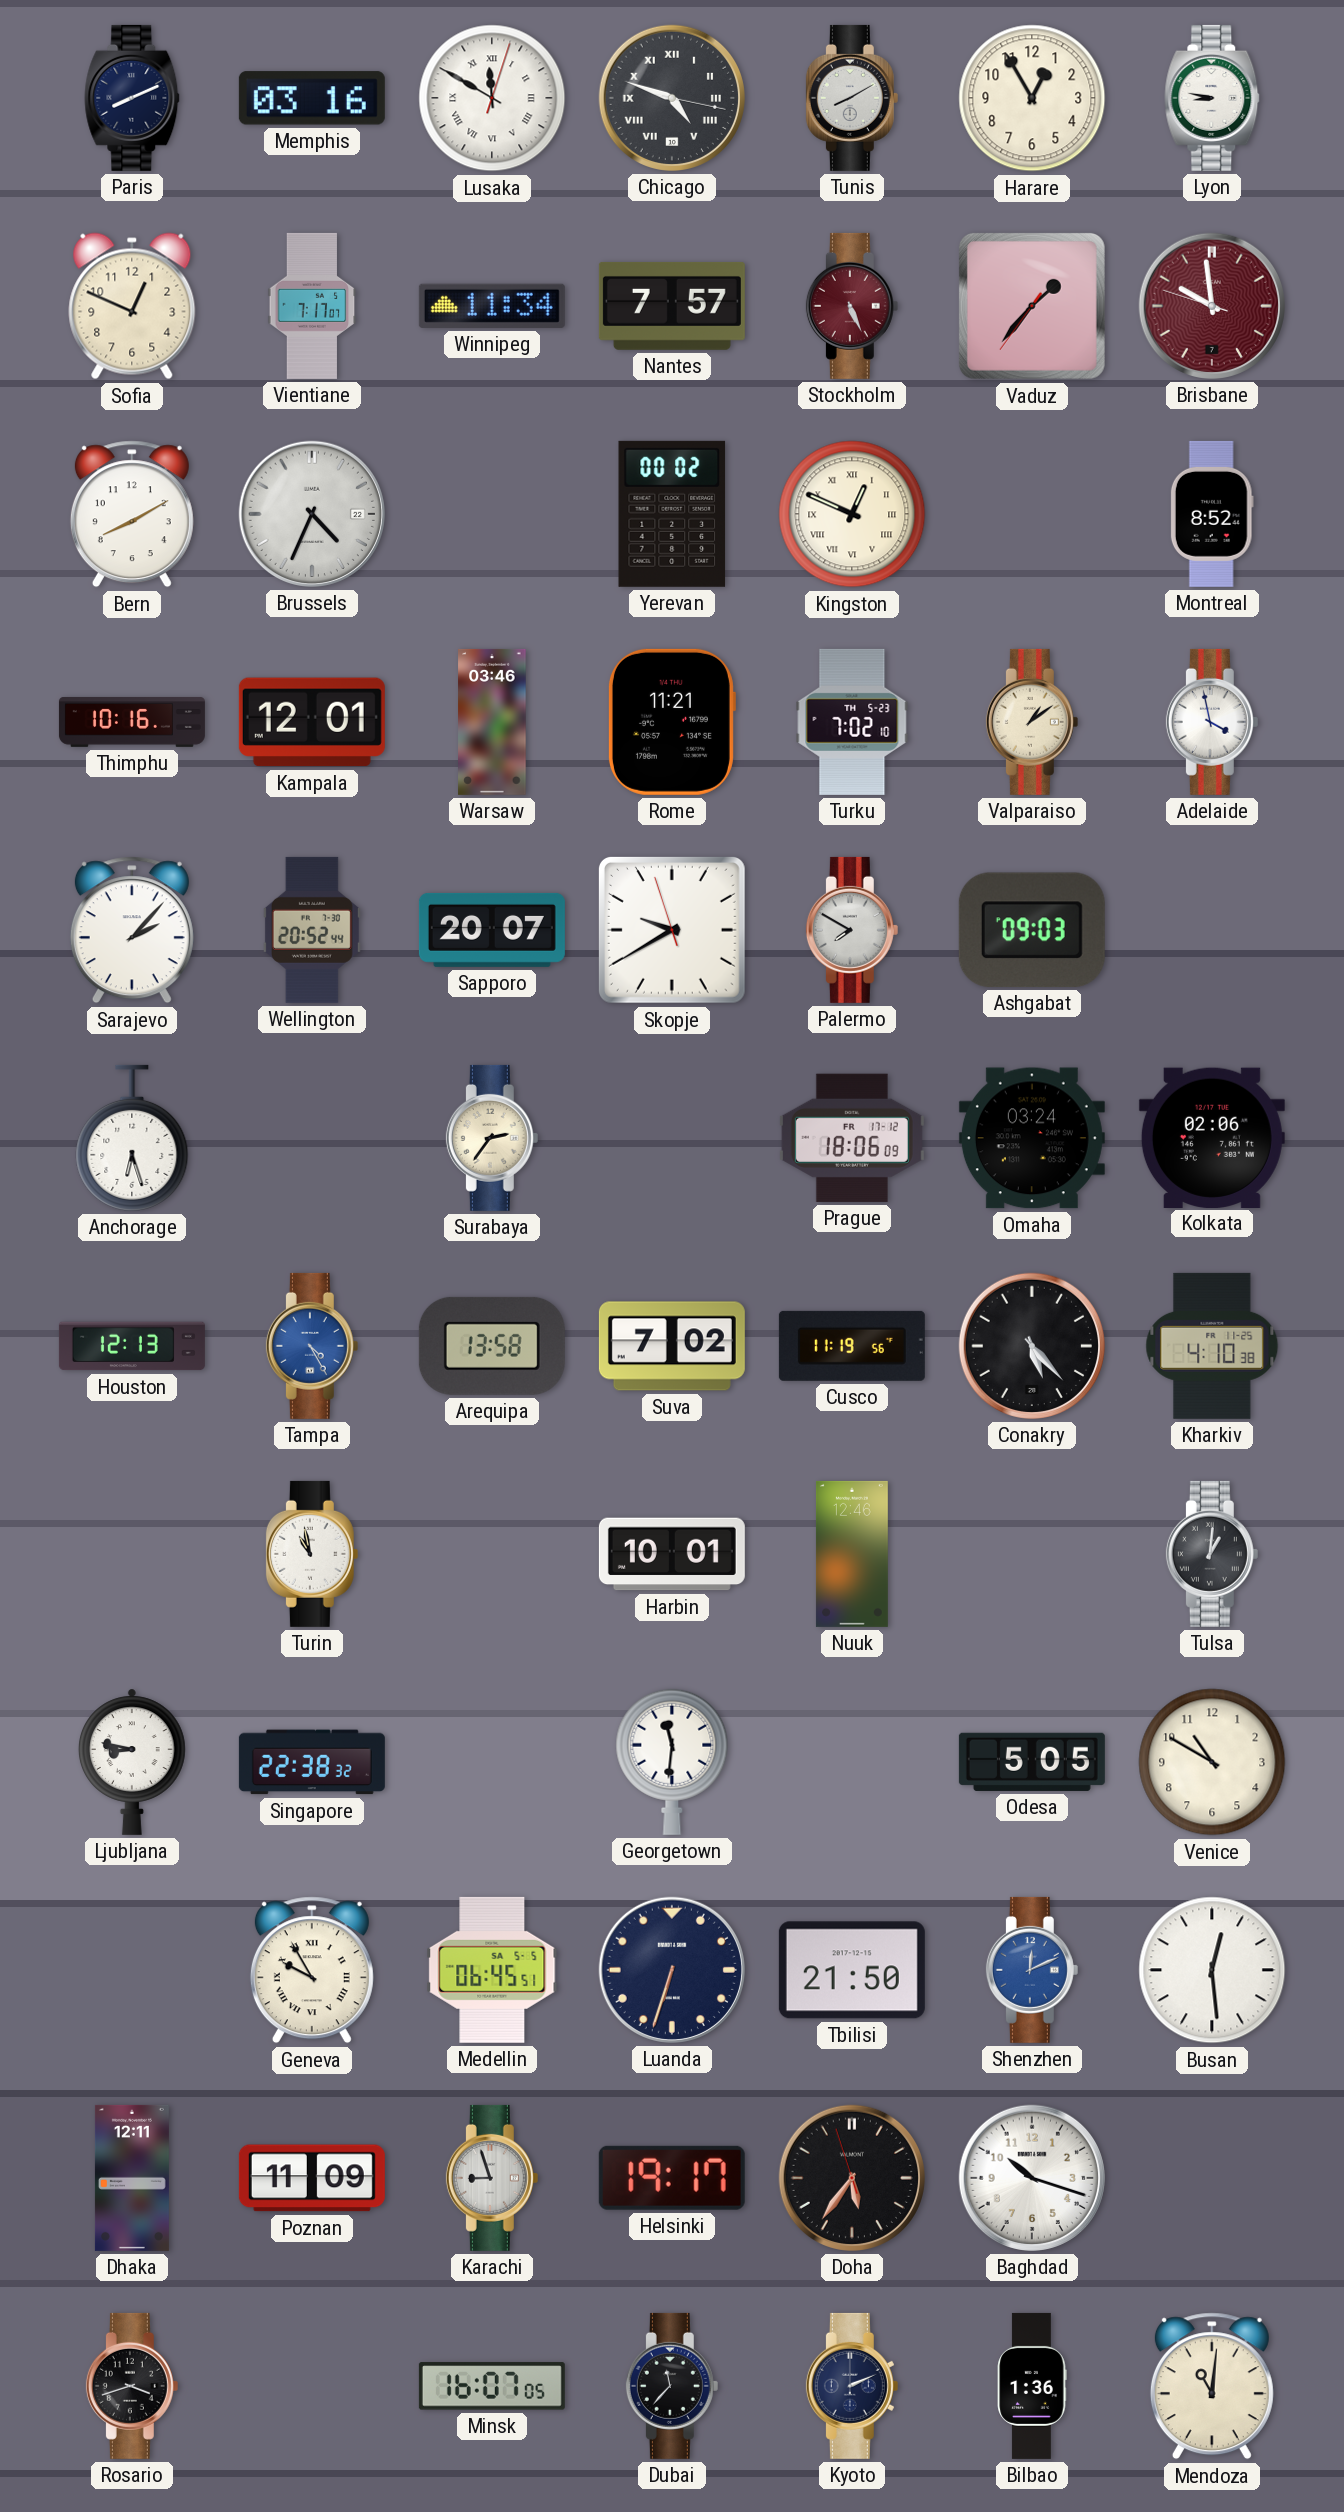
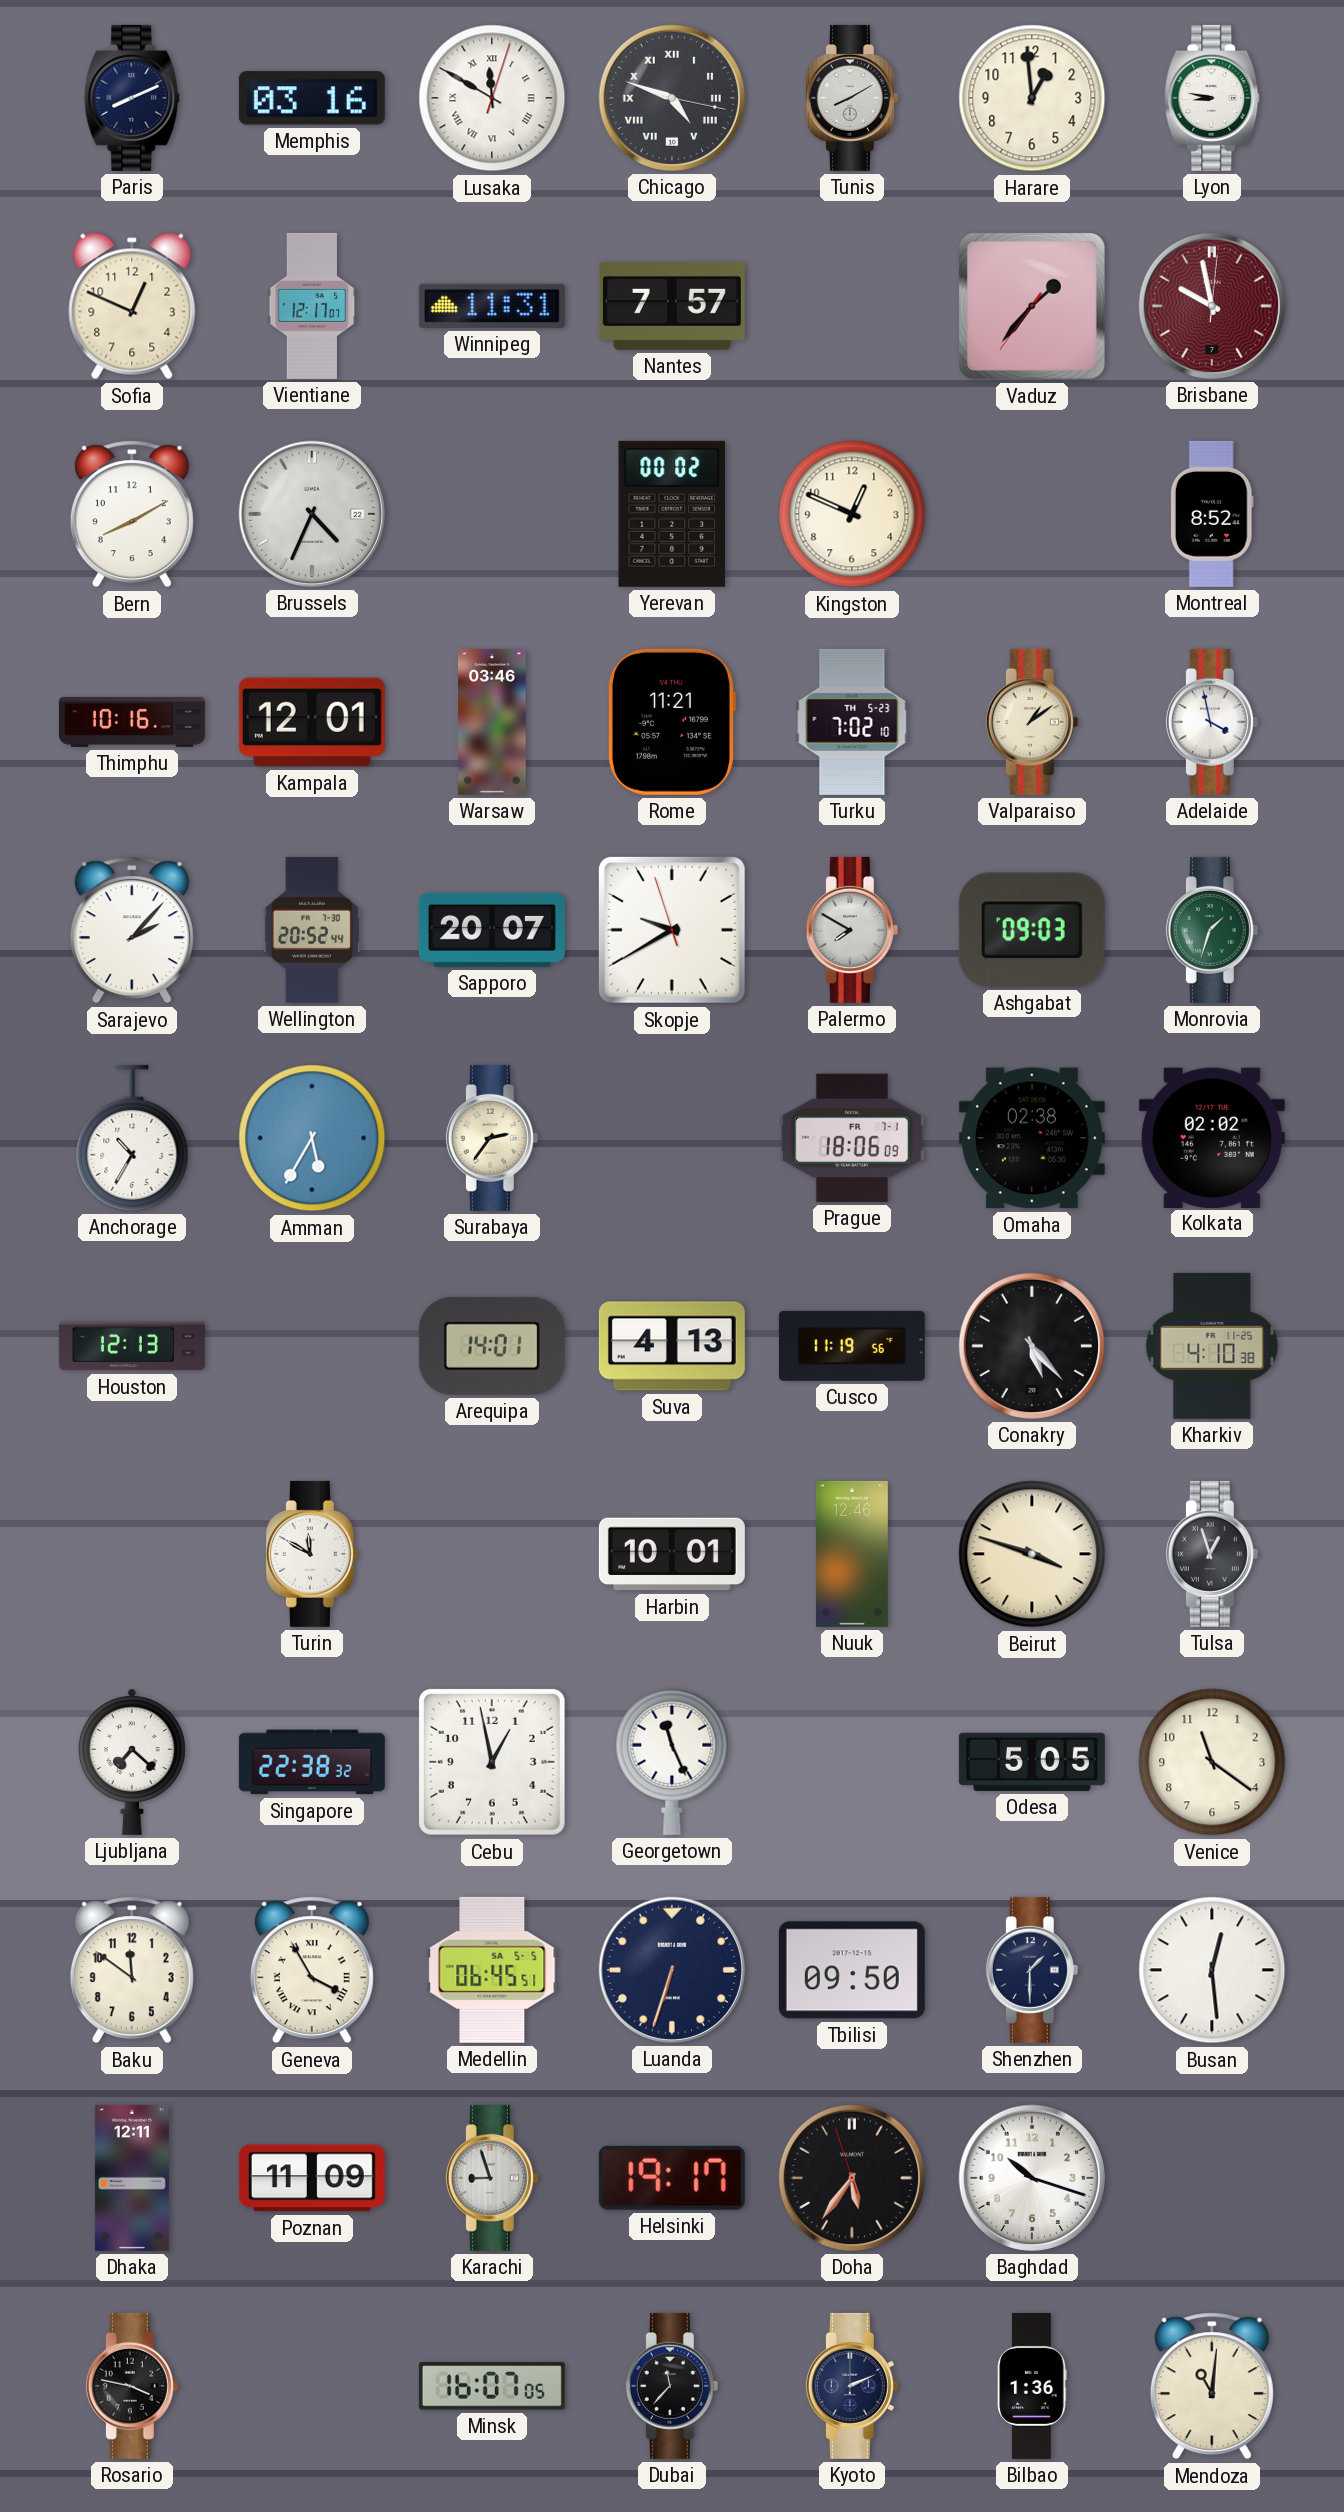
Harare: 12:55 -> 12:59 (1032, 98)
Vientiane: 7:17 -> 12:17 (312, 306)
Winnipeg: 11:34 -> 11:31 (492, 306)
Stockholm: 5:26 -> none (852, 306)
Brisbane: 9:58:48 -> 9:58:01 (1212, 306)
Kingston numerals: Roman -> Arabic (852, 514)
Monrovia: none -> 1:33 (1212, 930)
Anchorage: 6:27 -> 10:35 (132, 1138)
Amman: none -> 5:35 (312, 1138)
Prague date: FR 17-12 -> FR 7-1 (852, 1138)
Omaha: 03:24 -> 02:38 (1032, 1138)
Kolkata: 02:06 -> 02:02 (1212, 1137)
Tampa: 4:25 -> none (312, 1346)
Arequipa: 13:58 -> 14:01 (492, 1346)
Suva: 7:02 -> 4:13 (672, 1346)
Turin: 10:58 -> 11:50 (312, 1554)
Beirut: none -> 3:48 (1032, 1554)
Tulsa: 1:01 -> 12:57 (1212, 1554)
Ljubljana: 8:47 -> 7:22 (132, 1762)
Cebu: none -> 12:58 (492, 1762)
Georgetown: 11:31 -> 11:26 (672, 1762)
Venice: 10:50 -> 11:21 (1212, 1762)
Baku: none -> 11:51 (132, 1970)
Geneva: 9:55 -> 3:55 (312, 1970)
Tbilisi: 21:50 -> 09:50 (852, 1970)
Shenzhen: 12:11 -> 1:30 (1032, 1970)
Shenzhen dial: blue -> navy (1032, 1970)
Rosario: 3:42 -> 3:47 (132, 2386)
